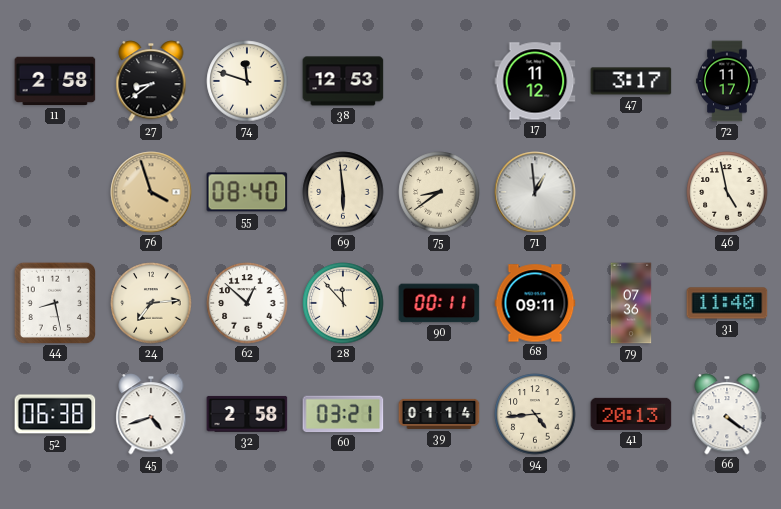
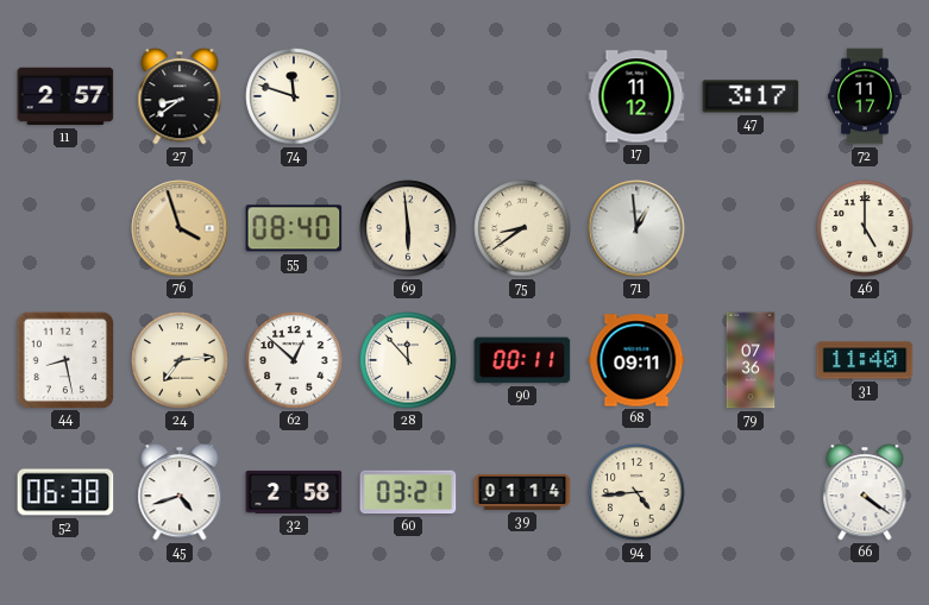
11: 2:58 -> 2:57 (65, 96)
38: 12:53 -> none (343, 81)
46: 4:58 -> 5:00 (865, 228)
41: 20:13 -> none (631, 414)
